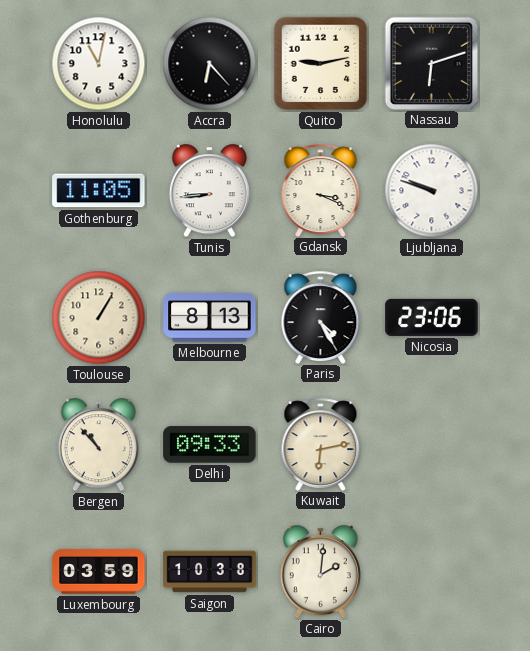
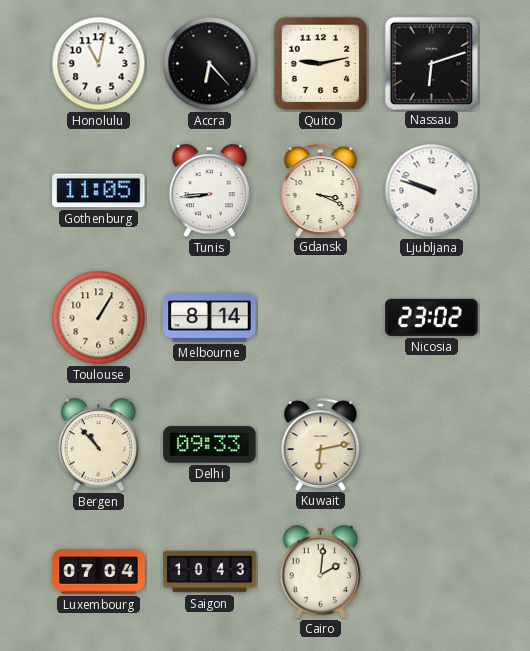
Melbourne: 8:13 -> 8:14 (210, 318)
Paris: 4:25 -> none (321, 317)
Nicosia: 23:06 -> 23:02 (432, 317)
Luxembourg: 03:59 -> 07:04 (99, 572)
Saigon: 10:38 -> 10:43 (210, 572)
